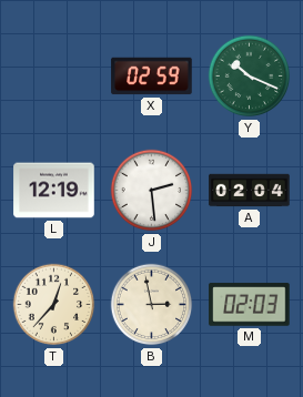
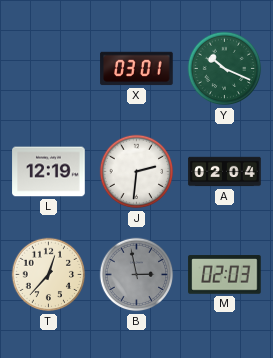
X: 02:59 -> 03:01 (137, 69)
J: 2:29 -> 2:31 (137, 172)
B dial: cream -> grey (137, 275)
